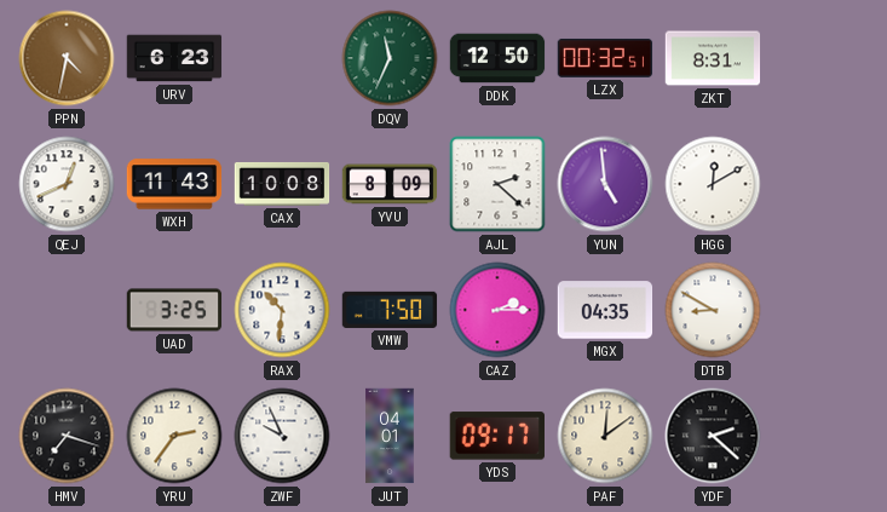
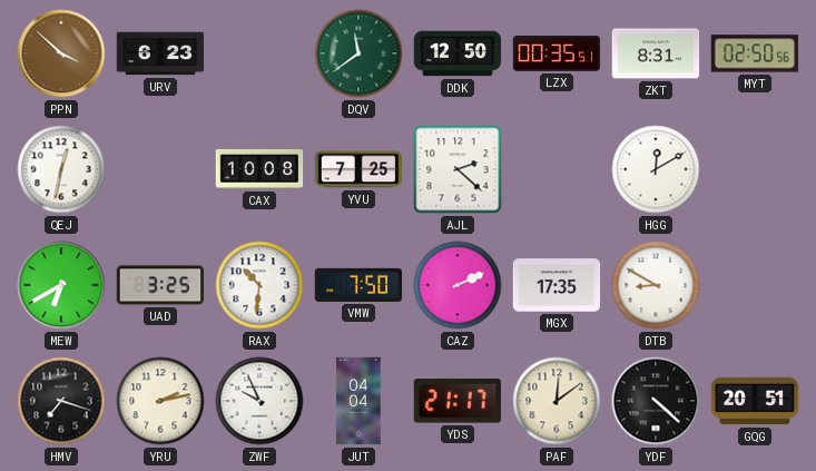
PPN: 4:32 -> 3:52 (61, 53)
DQV: 11:34 -> 11:39 (358, 53)
LZX: 00:32 -> 00:35 (557, 53)
MYT: none -> 02:50 (755, 53)
QEJ: 12:41 -> 12:32 (61, 169)
WXH: 11:43 -> none (174, 184)
YVU: 8:09 -> 7:25 (358, 169)
YUN: 4:59 -> none (605, 184)
MEW: none -> 6:40 (61, 285)
CAZ: 2:15 -> 2:11 (458, 285)
MGX: 04:35 -> 17:35 (557, 285)
YRU: 2:36 -> 2:13 (160, 401)
JUT: 04:01 -> 04:04 (358, 401)
YDS: 09:17 -> 21:17 (458, 401)
YDF: 2:22 -> 4:22 (656, 401)
GQG: none -> 20:51 (755, 401)
